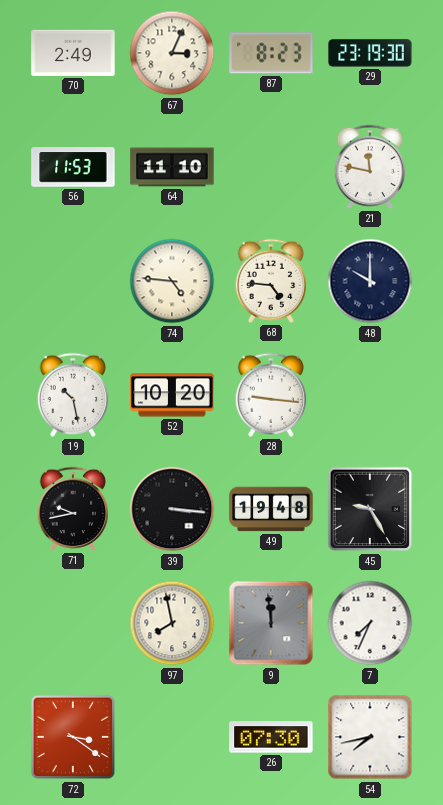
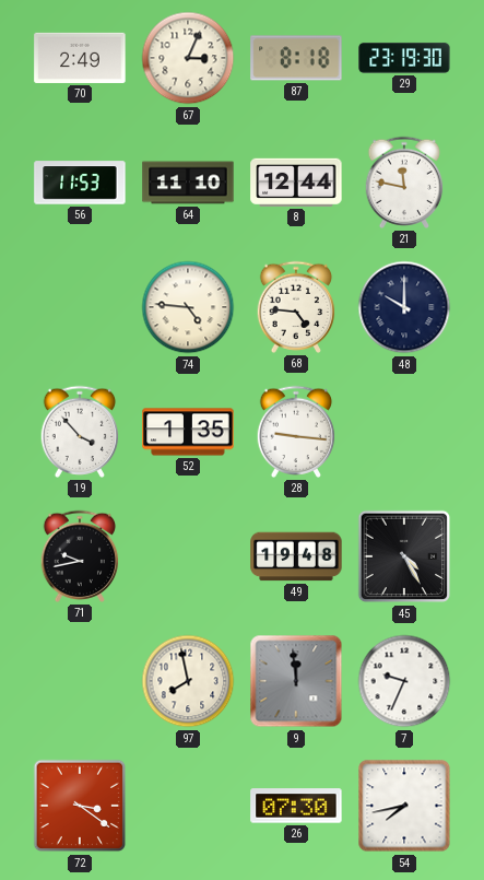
87: 8:23 -> 8:18 (296, 58)
8: none -> 12:44 (296, 183)
19: 10:28 -> 3:53 (80, 432)
52: 10:20 -> 1:35 (188, 432)
39: 3:16 -> none (172, 509)
45: 9:25 -> 4:25 (404, 556)
7: 7:34 -> 9:34 (404, 681)
